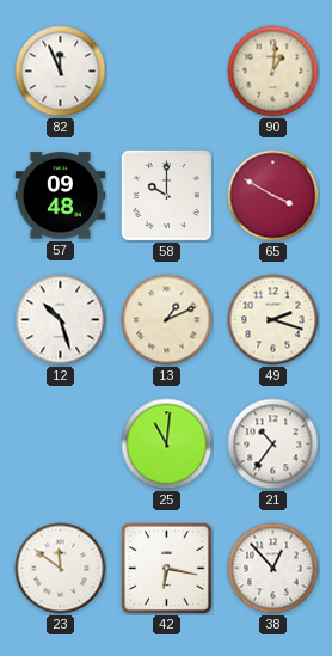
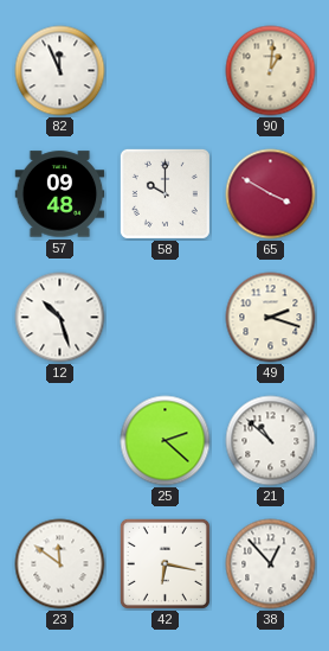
13: 1:11 -> none (167, 320)
25: 11:01 -> 2:22 (166, 441)
21: 10:36 -> 10:52 (271, 441)
